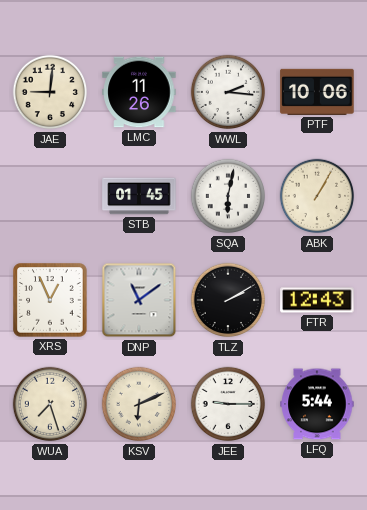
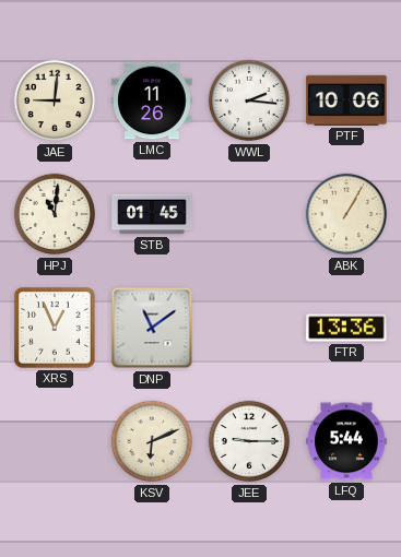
HPJ: none -> 11:01 (55, 214)
SQA: 6:02 -> none (228, 196)
TLZ: 2:10 -> none (228, 300)
FTR: 12:43 -> 13:36 (346, 328)
WUA: 7:27 -> none (50, 404)
